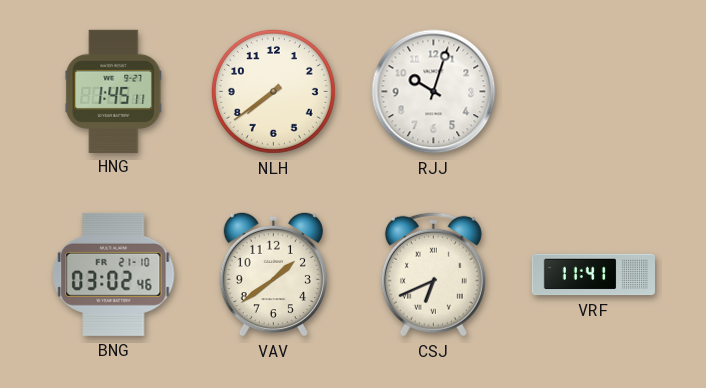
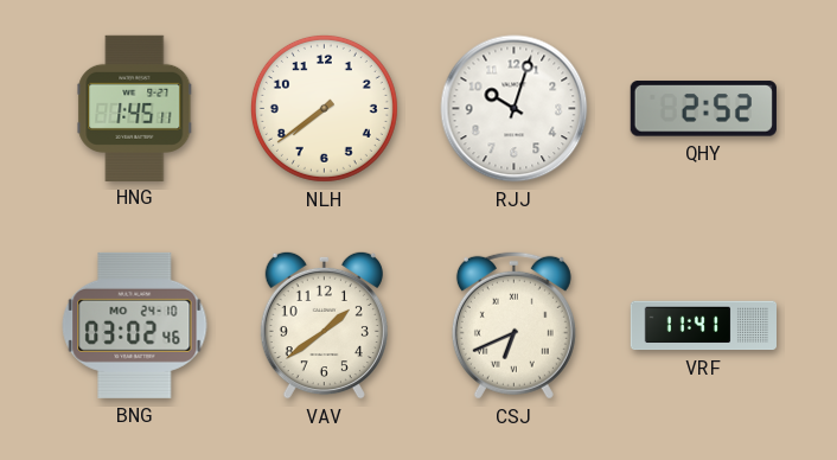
QHY: none -> 2:52 (703, 109)
BNG date: FR 21-10 -> MO 24-10 (135, 325)
